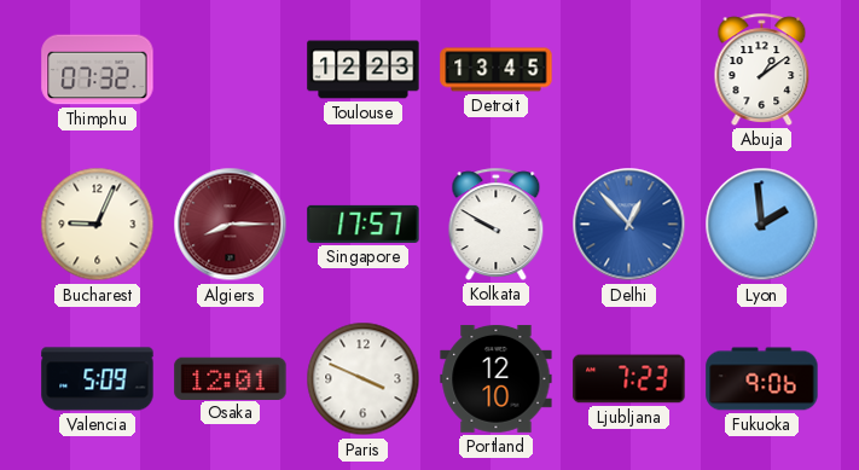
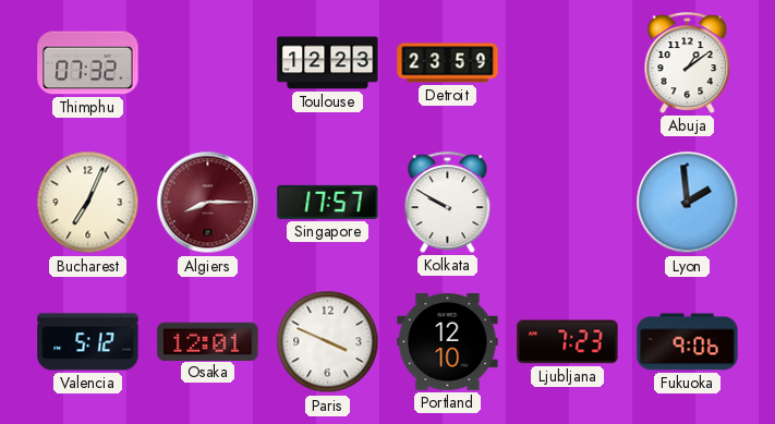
Detroit: 13:45 -> 23:59 (448, 63)
Bucharest: 9:04 -> 7:04 (88, 203)
Delhi: 12:53 -> none (629, 225)
Valencia: 5:09 -> 5:12 (88, 342)
